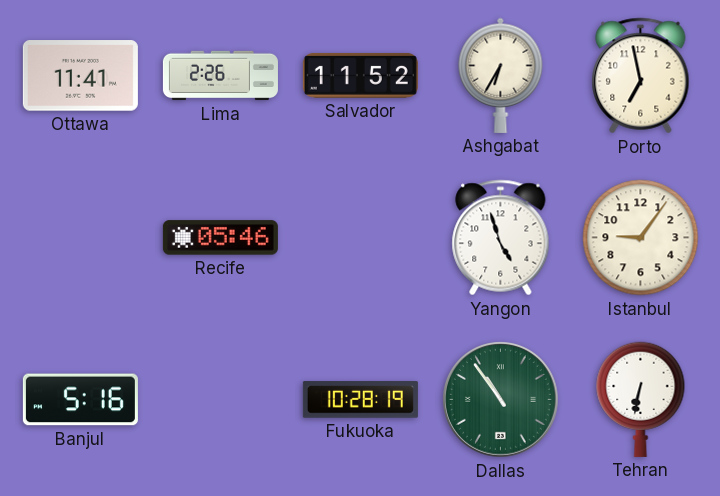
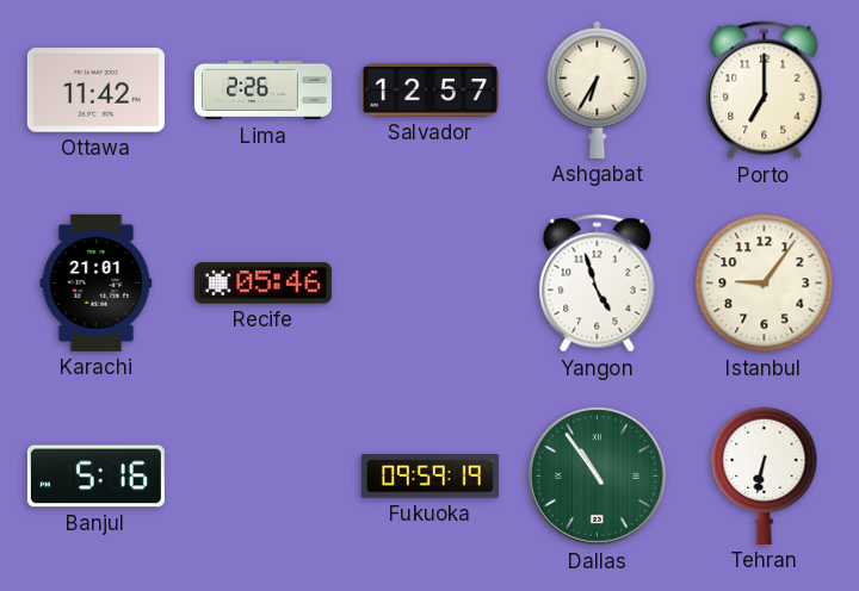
Ottawa: 11:41 -> 11:42 (95, 91)
Salvador: 11:52 -> 12:57 (429, 89)
Porto: 6:58 -> 7:00 (765, 91)
Karachi: none -> 21:01 (97, 282)
Fukuoka: 10:28 -> 09:59 (429, 477)
